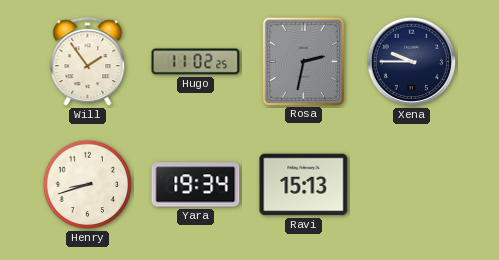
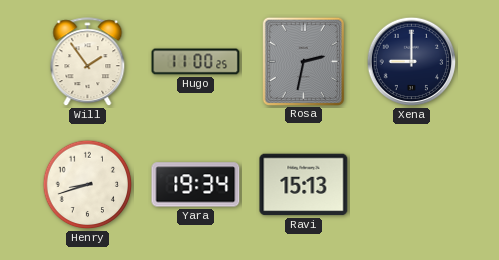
Hugo: 11:02 -> 11:00 (196, 62)
Xena: 9:45 -> 9:00 (412, 62)
